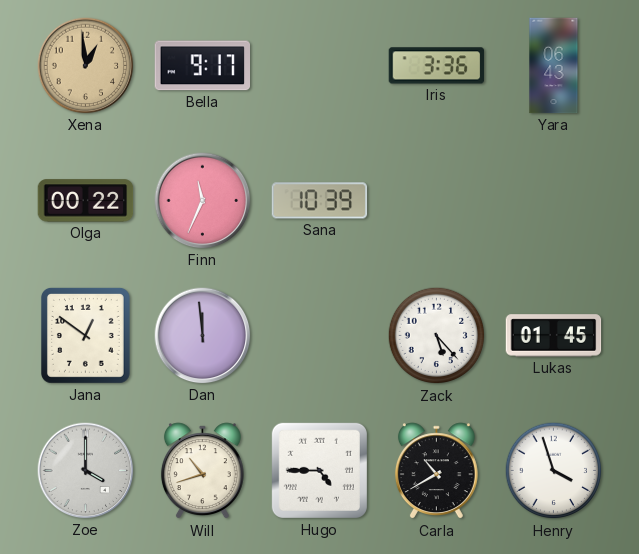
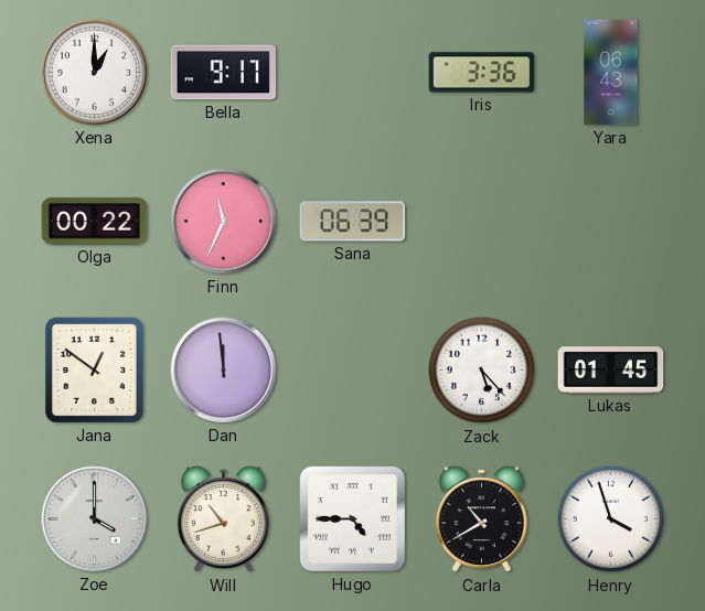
Xena: 12:59 -> 1:00 (95, 73)
Xena dial: champagne -> white (95, 73)
Sana: 10:39 -> 06:39 (353, 222)
